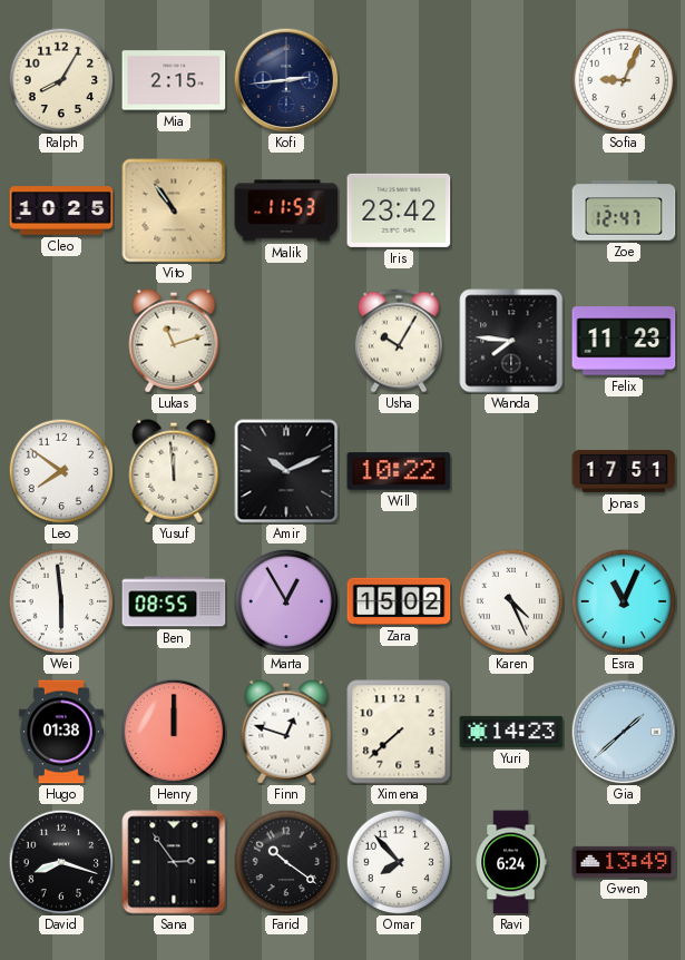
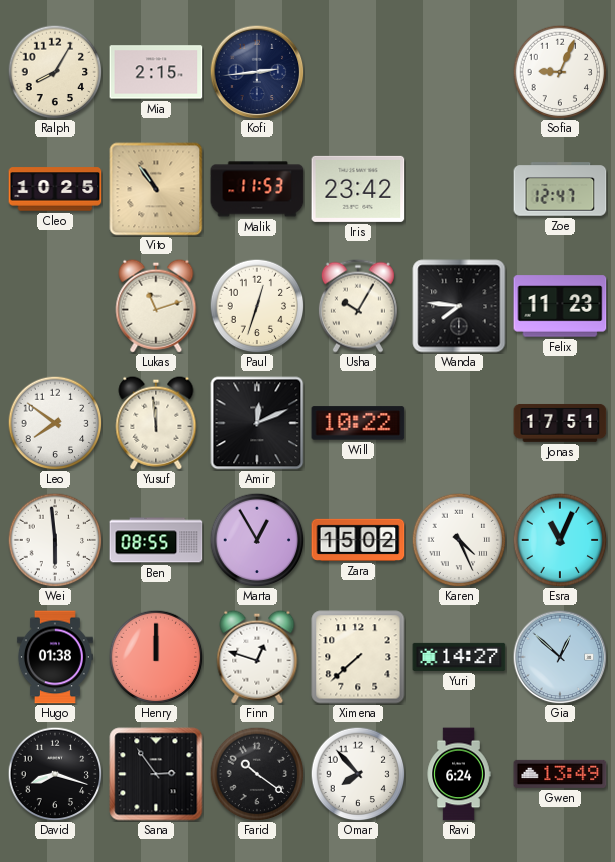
Paul: none -> 12:33 (257, 306)
Amir: 10:11 -> 12:11 (257, 423)
Yuri: 14:23 -> 14:27 (459, 657)
Gia: 1:38 -> 12:52 (560, 657)
